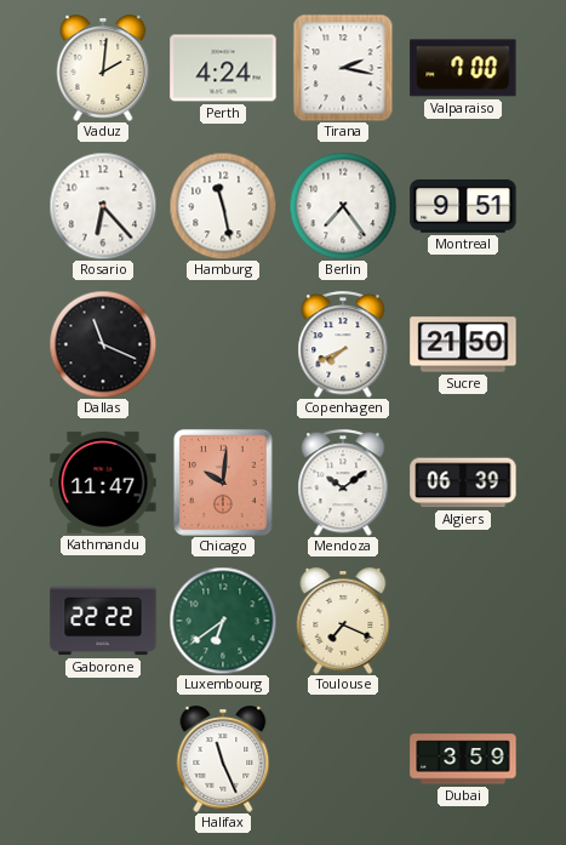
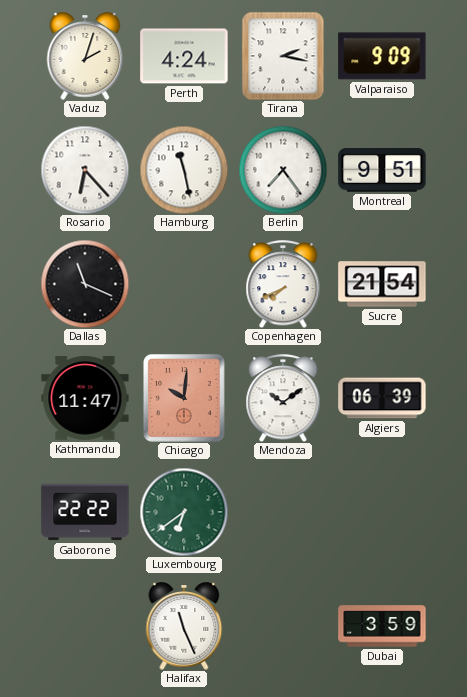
Vaduz: 2:01 -> 2:03 (85, 56)
Valparaiso: 7:00 -> 9:09 (382, 56)
Sucre: 21:50 -> 21:54 (382, 284)
Toulouse: 7:19 -> none (343, 621)
